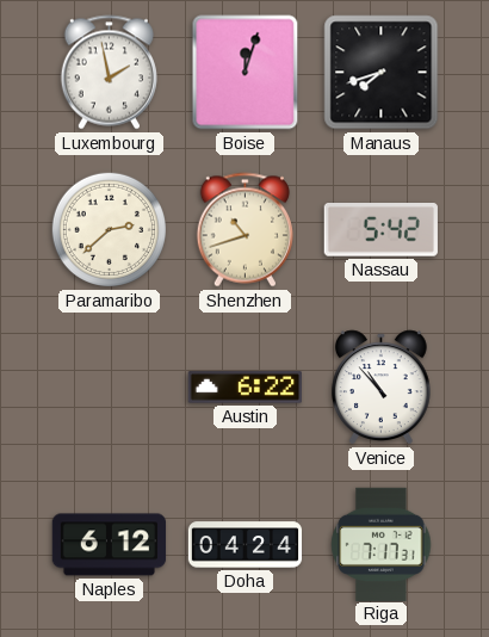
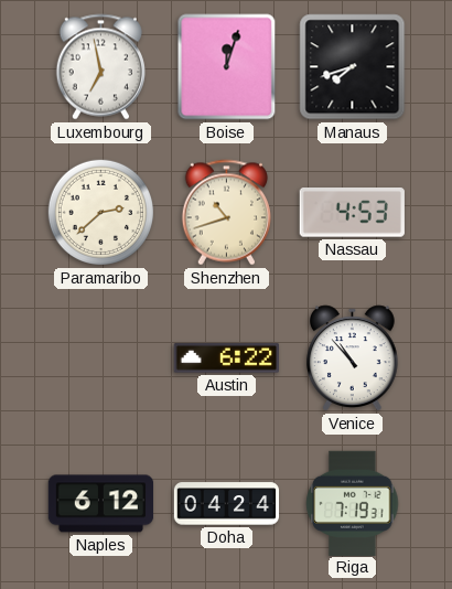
Luxembourg: 1:58 -> 6:58 (100, 67)
Nassau: 5:42 -> 4:53 (352, 213)
Riga: 7:17 -> 7:19 (353, 503)
